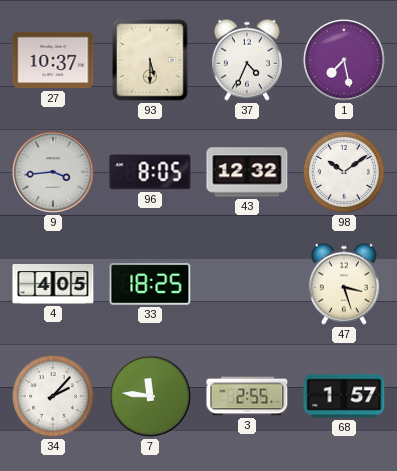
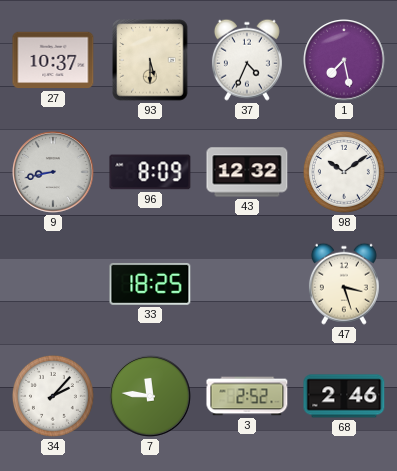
9: 3:44 -> 8:43 (53, 172)
96: 8:05 -> 8:09 (150, 172)
4: 4:05 -> none (53, 285)
3: 2:55 -> 2:52 (247, 396)
68: 1:57 -> 2:46 (344, 396)
